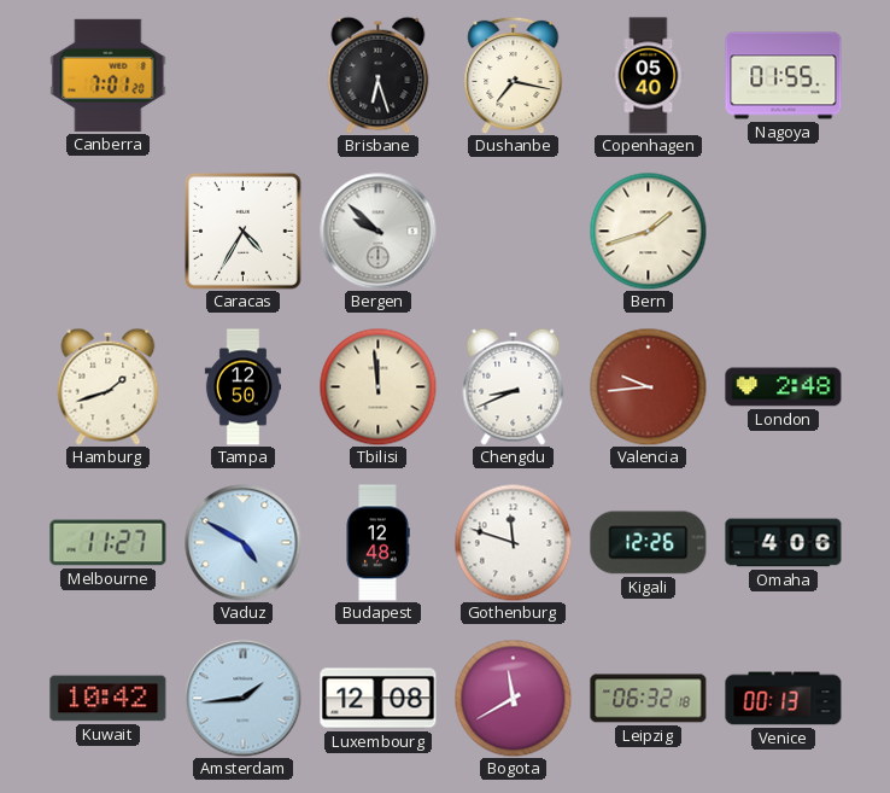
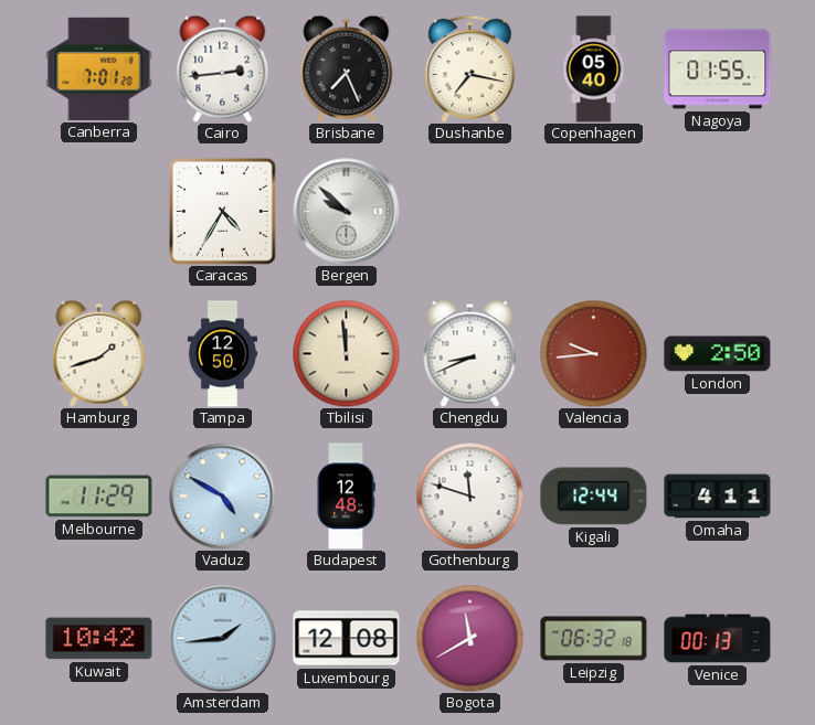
Cairo: none -> 2:44 (223, 68)
Brisbane: 6:27 -> 7:26 (347, 68)
Bern: 1:42 -> none (648, 231)
London: 2:48 -> 2:50 (718, 354)
Melbourne: 11:27 -> 11:29 (99, 497)
Kigali: 12:26 -> 12:44 (594, 497)
Omaha: 4:06 -> 4:11 (718, 497)
